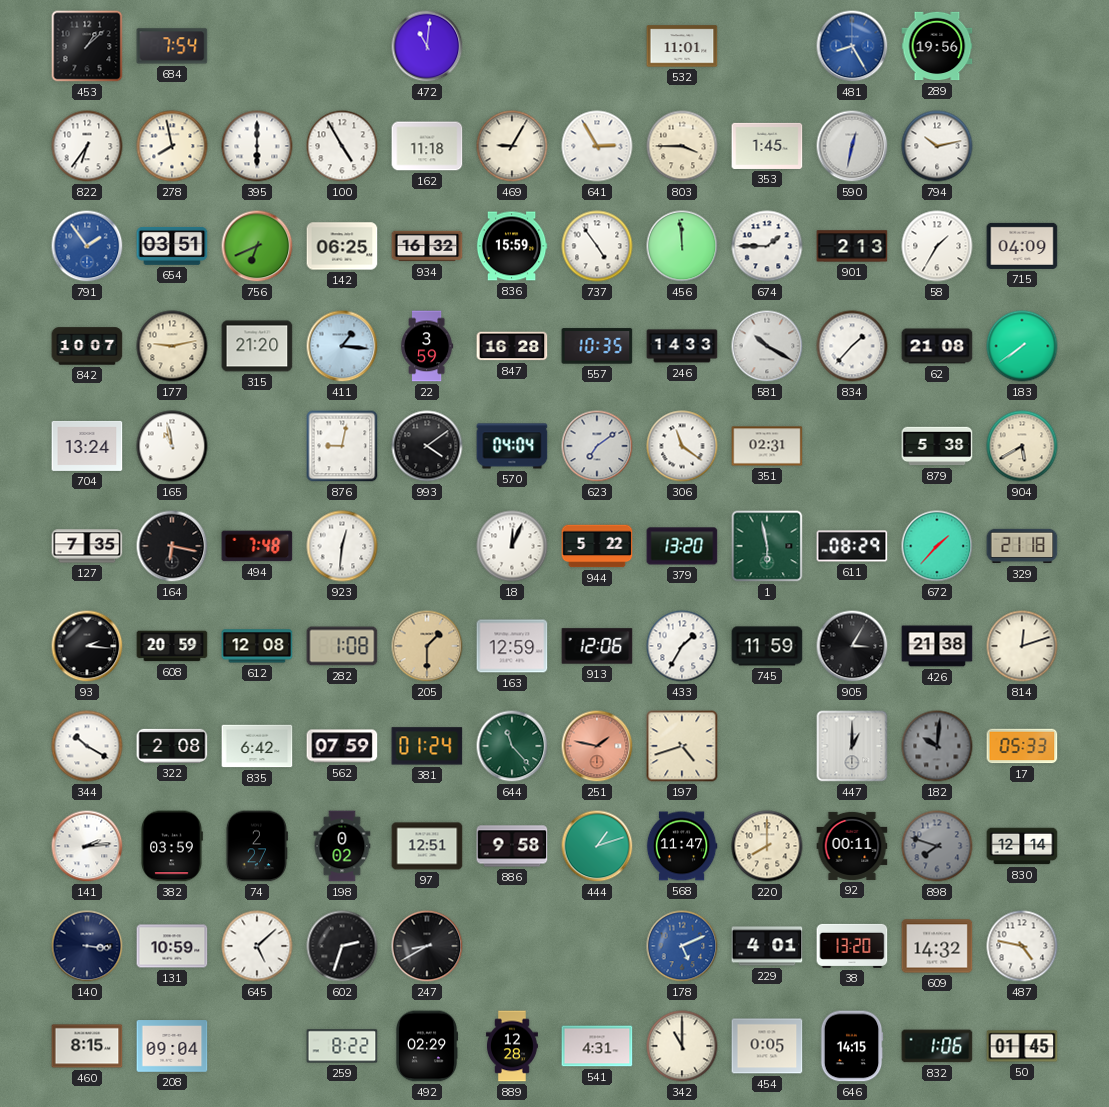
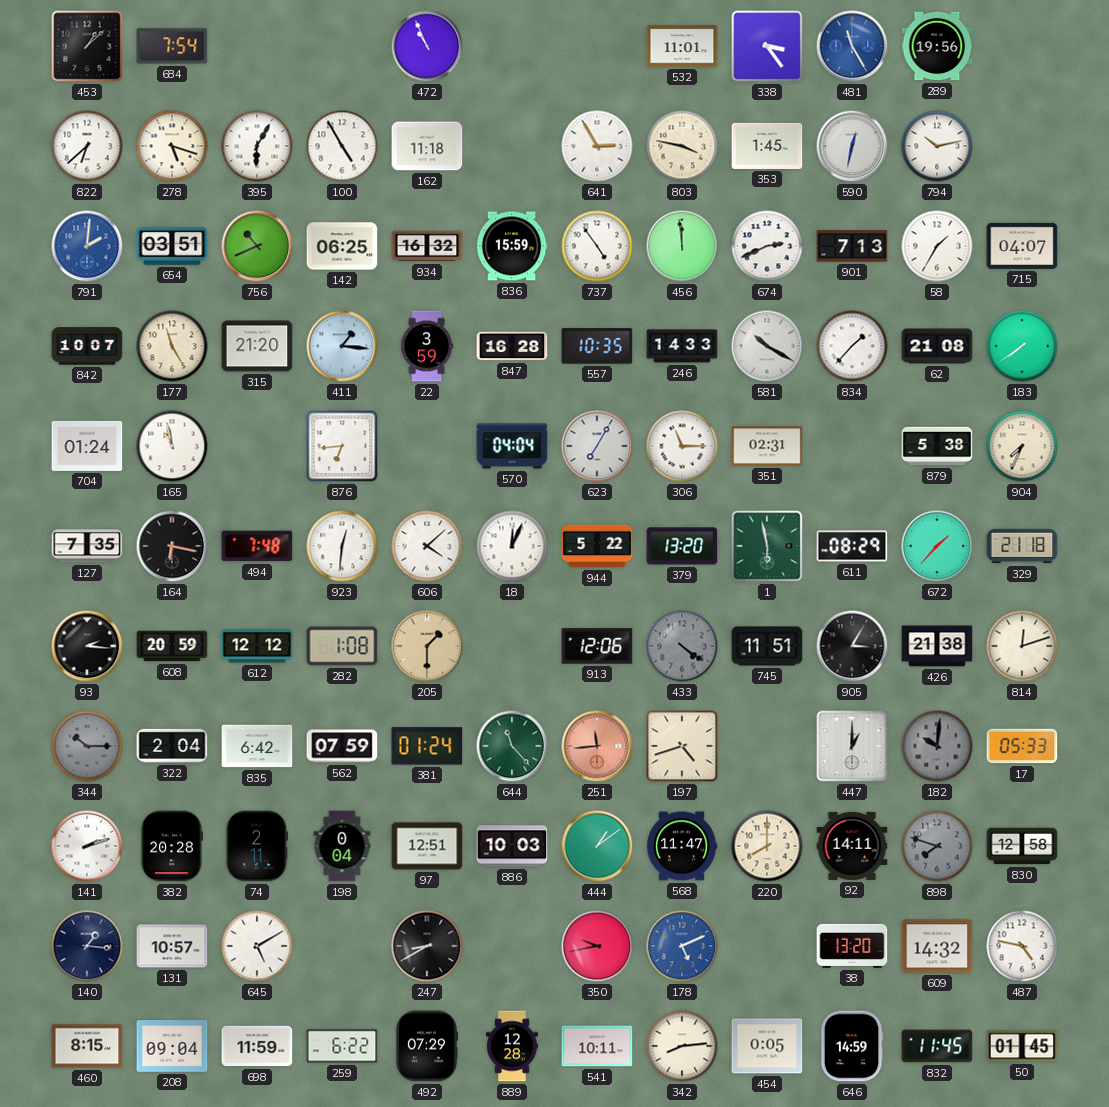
472: 11:01 -> 10:56 (427, 46)
338: none -> 3:24 (767, 46)
481: 8:25 -> 11:25 (852, 46)
822: 6:36 -> 6:38 (87, 146)
278: 7:58 -> 5:18 (172, 146)
395: 6:00 -> 6:05 (257, 146)
469: 9:05 -> none (512, 146)
803: 3:45 -> 3:47 (682, 146)
791: 1:54 -> 2:01 (87, 246)
756: 6:41 -> 10:41 (257, 246)
674: 1:45 -> 2:41 (767, 246)
901: 2:13 -> 7:13 (852, 246)
715: 04:09 -> 04:07 (1022, 246)
177: 9:13 -> 11:25 (172, 346)
704: 13:24 -> 01:24 (87, 446)
876: 9:02 -> 6:44 (342, 446)
993: 4:09 -> none (427, 446)
623: 7:09 -> 7:05 (597, 446)
306: 11:21 -> 11:15 (682, 446)
904: 5:40 -> 7:34 (1022, 446)
606: none -> 4:08 (427, 546)
612: 12:08 -> 12:12 (257, 646)
163: 12:59 -> none (512, 646)
433: 1:35 -> 4:21 (682, 646)
433 dial: white -> grey (682, 646)
745: 11:59 -> 11:51 (767, 646)
344: 10:20 -> 10:15 (87, 746)
344 dial: white -> grey (87, 746)
322: 2:08 -> 2:04 (172, 746)
251: 1:47 -> 11:44 (597, 746)
141: 2:14 -> 2:12 (87, 846)
382: 03:59 -> 20:28 (172, 846)
74: 2:27 -> 2:11 (256, 846)
198: 0:02 -> 0:04 (342, 846)
886: 9:58 -> 10:03 (512, 846)
444: 1:12 -> 1:09 (597, 846)
92: 00:11 -> 14:11 (852, 846)
830: 12:14 -> 12:58 (1022, 846)
140: 3:16 -> 1:16 (87, 946)
131: 10:59 -> 10:57 (172, 946)
645: 5:08 -> 5:10 (257, 946)
602: 2:33 -> none (342, 946)
350: none -> 9:43 (597, 946)
229: 4:01 -> none (767, 946)
698: none -> 11:59 (257, 1046)
259: 8:22 -> 6:22 (342, 1046)
492: 02:29 -> 07:29 (426, 1046)
541: 4:31 -> 10:11 (597, 1046)
342: 11:00 -> 8:14 (682, 1046)
646: 14:15 -> 14:59 (852, 1046)
832: 1:06 -> 11:45 (937, 1046)
